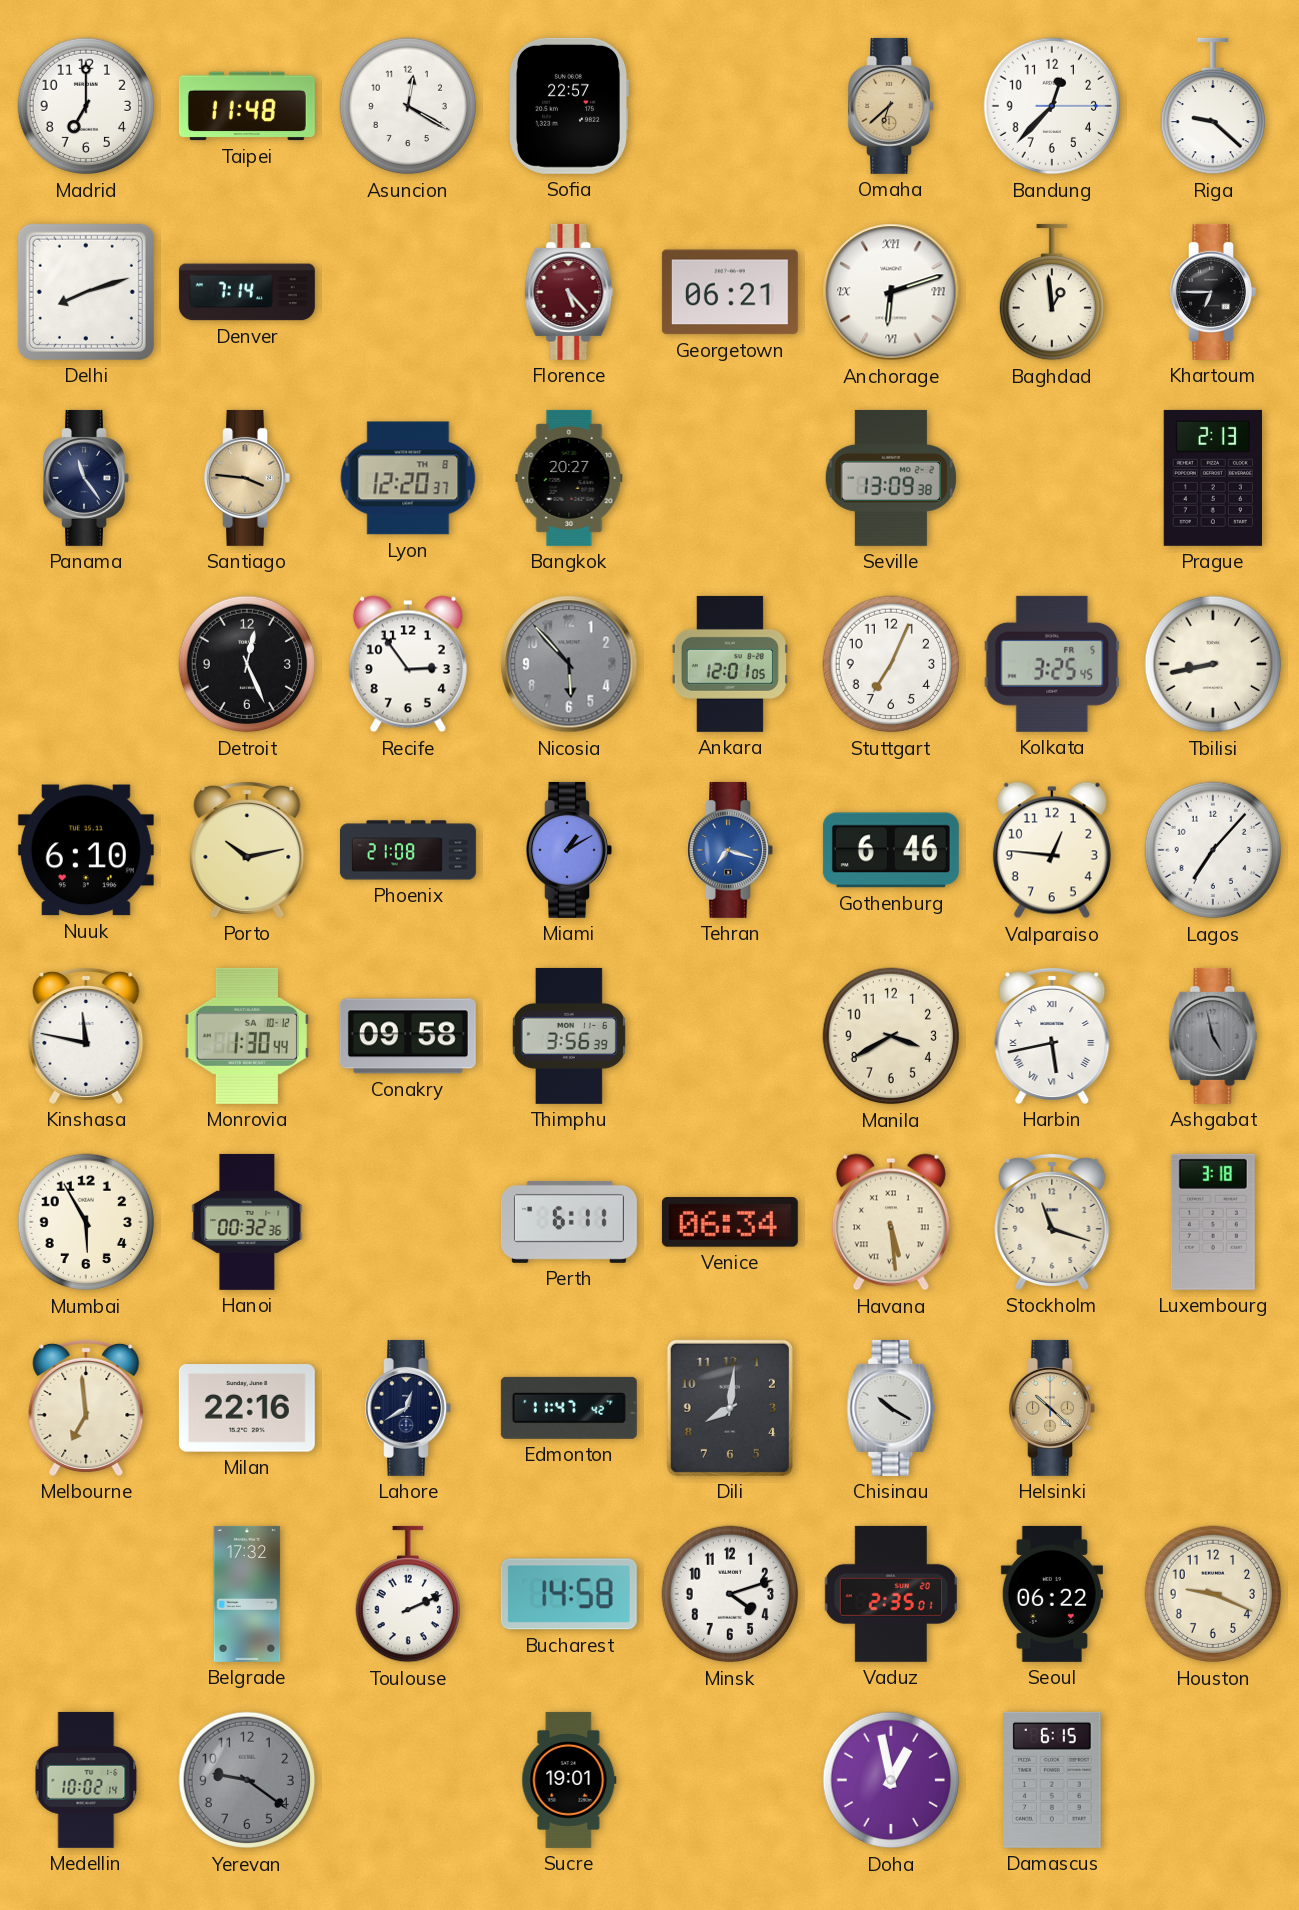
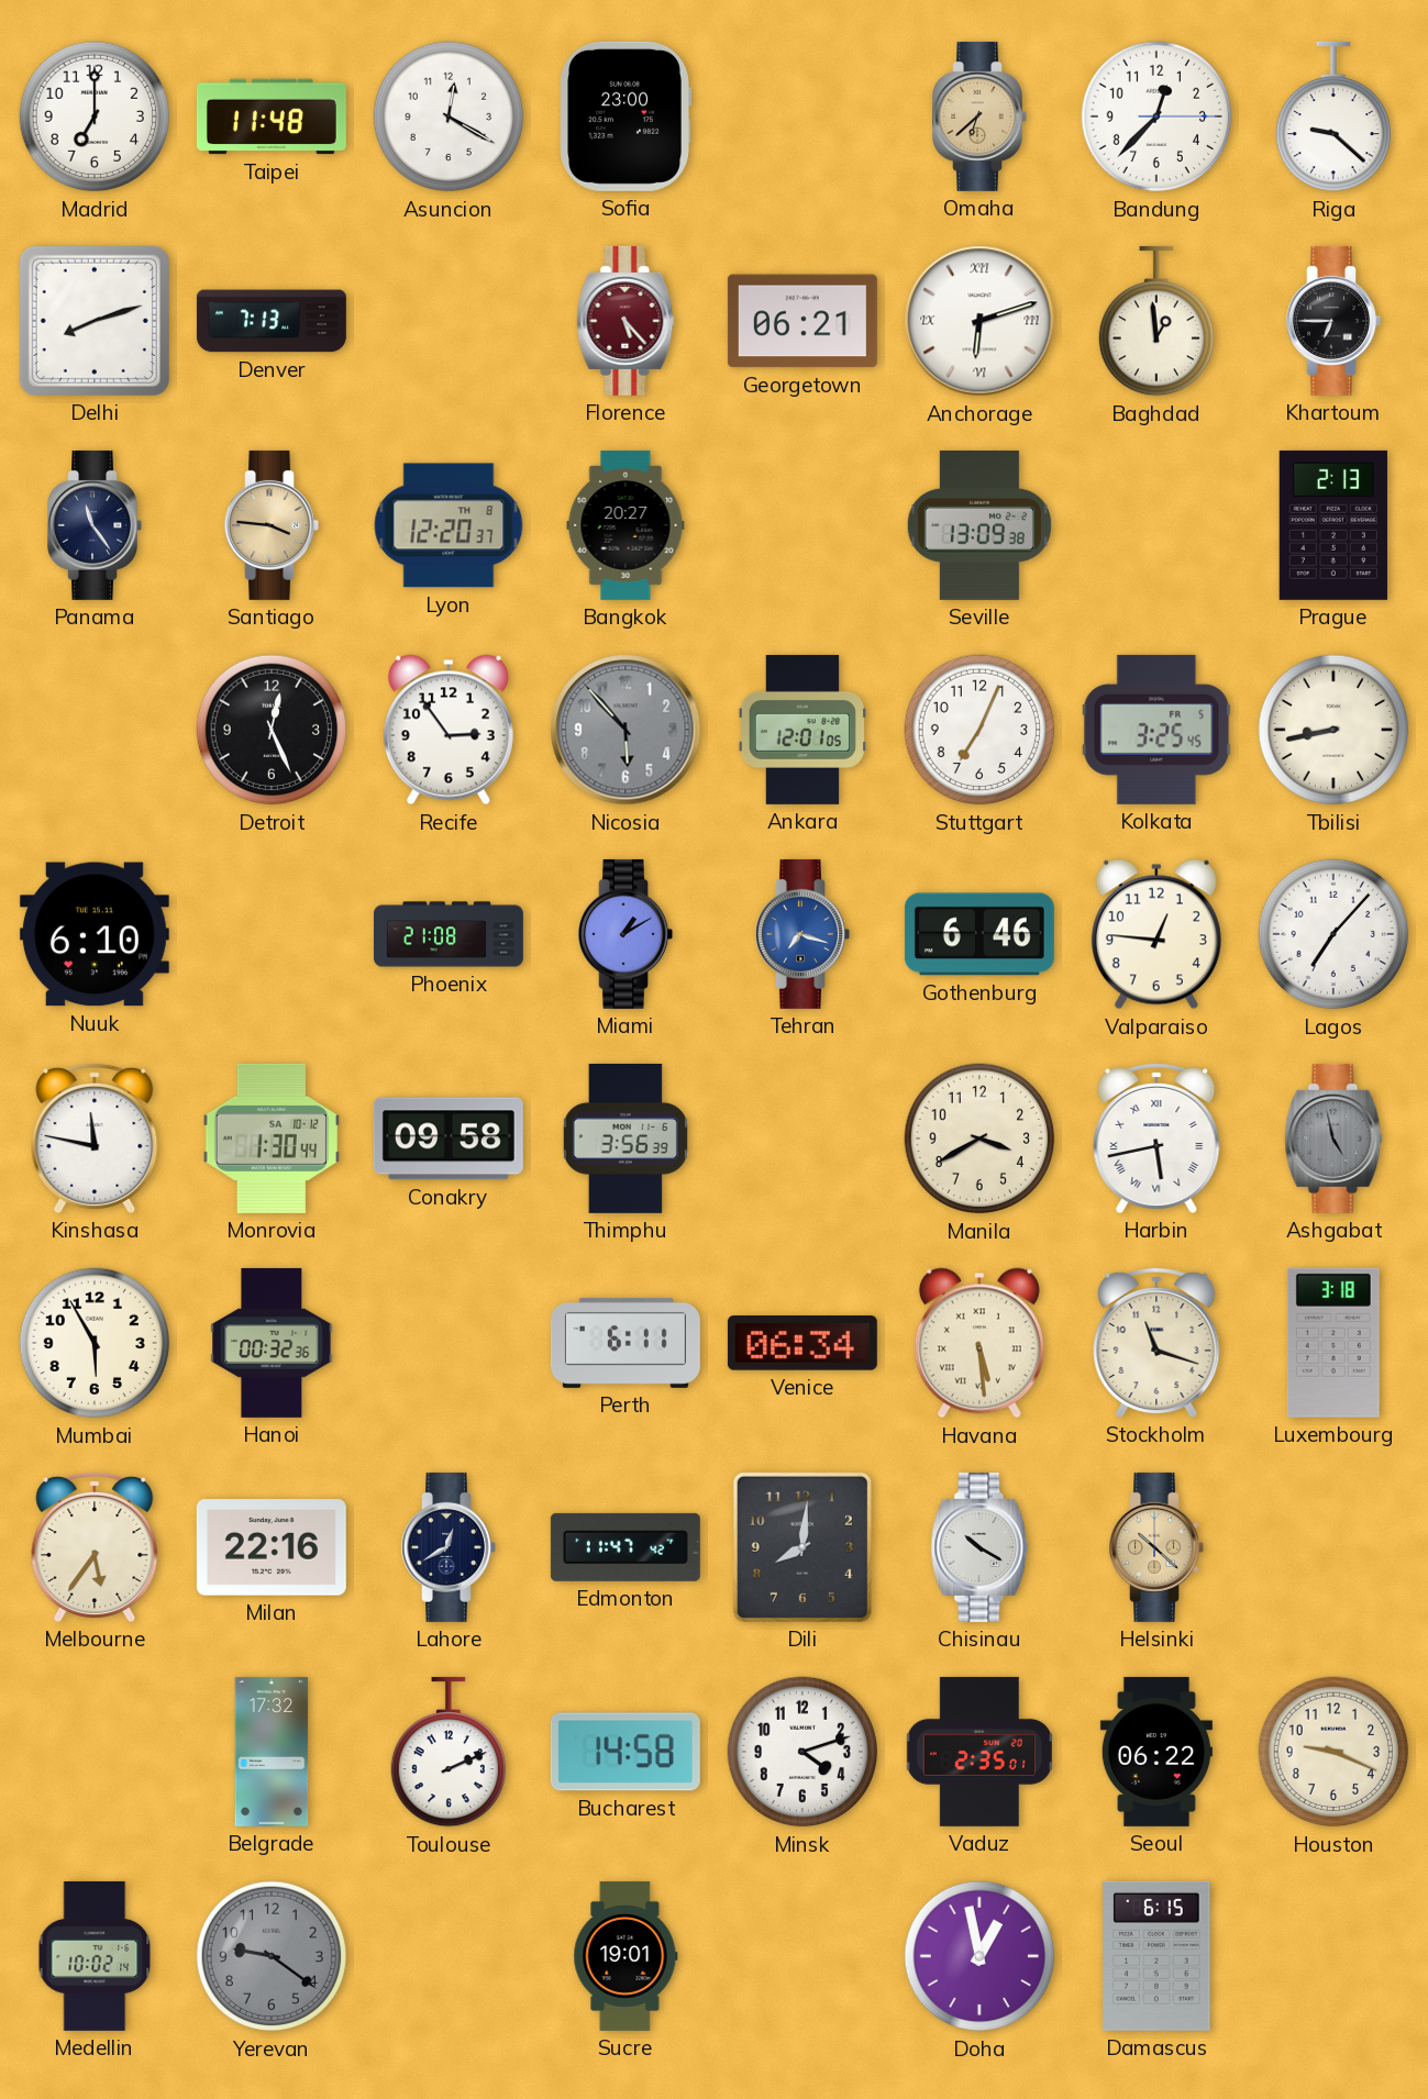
Sofia: 22:57 -> 23:00 (626, 116)
Denver: 7:14 -> 7:13 (272, 321)
Porto: 10:13 -> none (247, 849)
Melbourne: 6:59 -> 5:36 (95, 1546)
